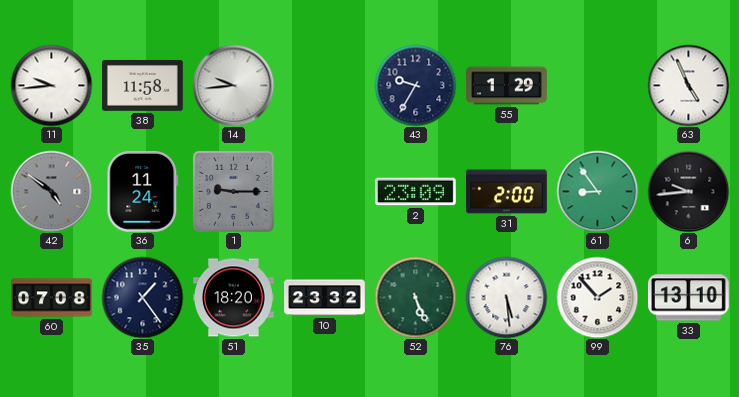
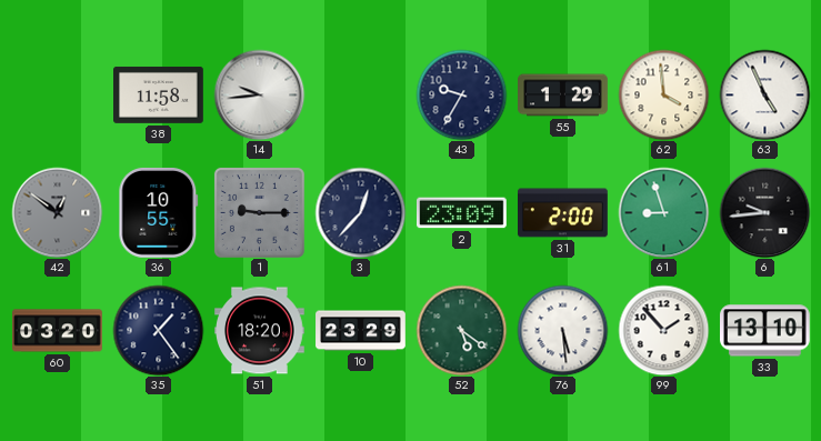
11: 9:44 -> none (51, 85)
62: none -> 3:59 (663, 94)
42: 4:51 -> 12:51 (57, 212)
36: 11:24 -> 10:55 (159, 212)
3: none -> 12:37 (360, 212)
61: 8:54 -> 8:57 (663, 212)
60: 07:08 -> 03:20 (58, 331)
10: 23:32 -> 23:29 (361, 331)
52: 5:26 -> 5:21 (461, 330)
